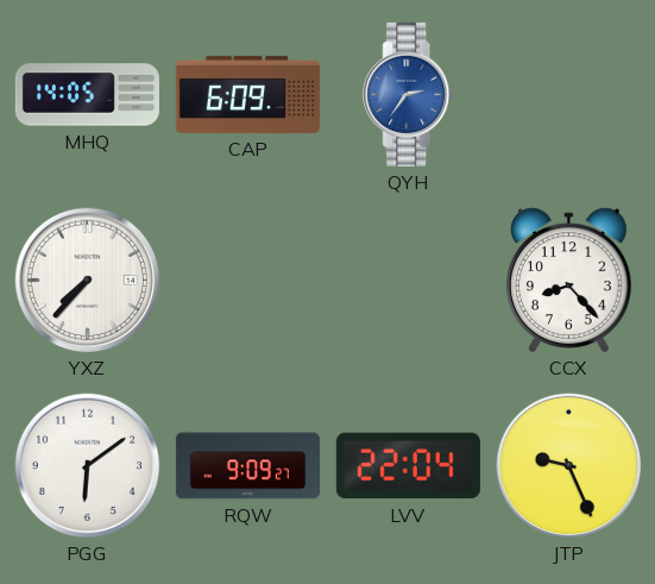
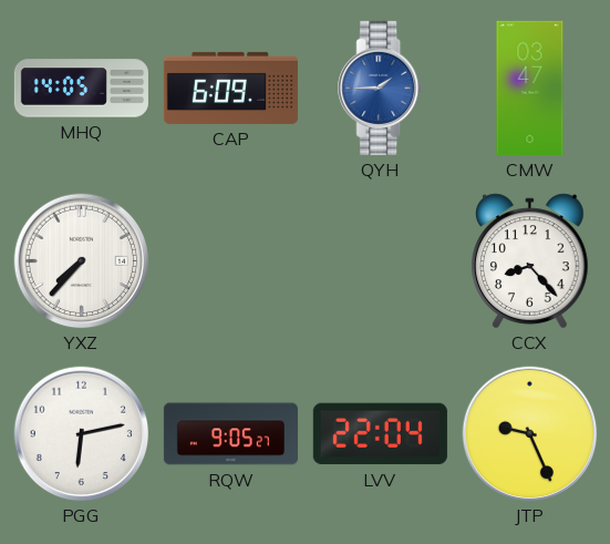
QYH: 2:36 -> 1:45 (381, 88)
CMW: none -> 03:47 (530, 88)
PGG: 6:09 -> 6:13 (82, 434)
RQW: 9:09 -> 9:05 (230, 434)
